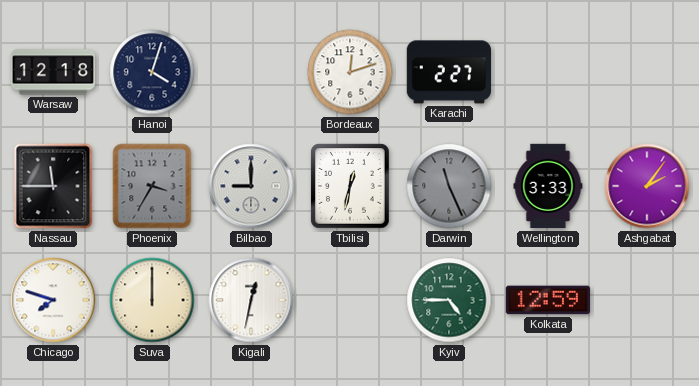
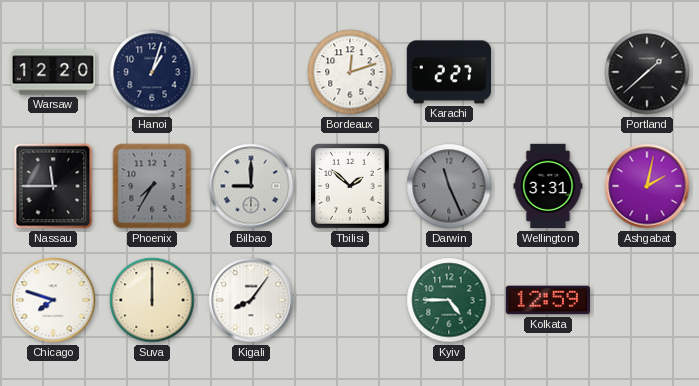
Warsaw: 12:18 -> 12:20 (53, 72)
Hanoi: 4:03 -> 1:03 (152, 72)
Portland: none -> 1:38 (647, 72)
Phoenix: 3:35 -> 7:35 (152, 186)
Tbilisi: 12:32 -> 1:52 (350, 186)
Wellington: 3:33 -> 3:31 (548, 186)
Ashgabat: 2:06 -> 2:02 (647, 186)
Kigali: 12:32 -> 8:06 (251, 300)
